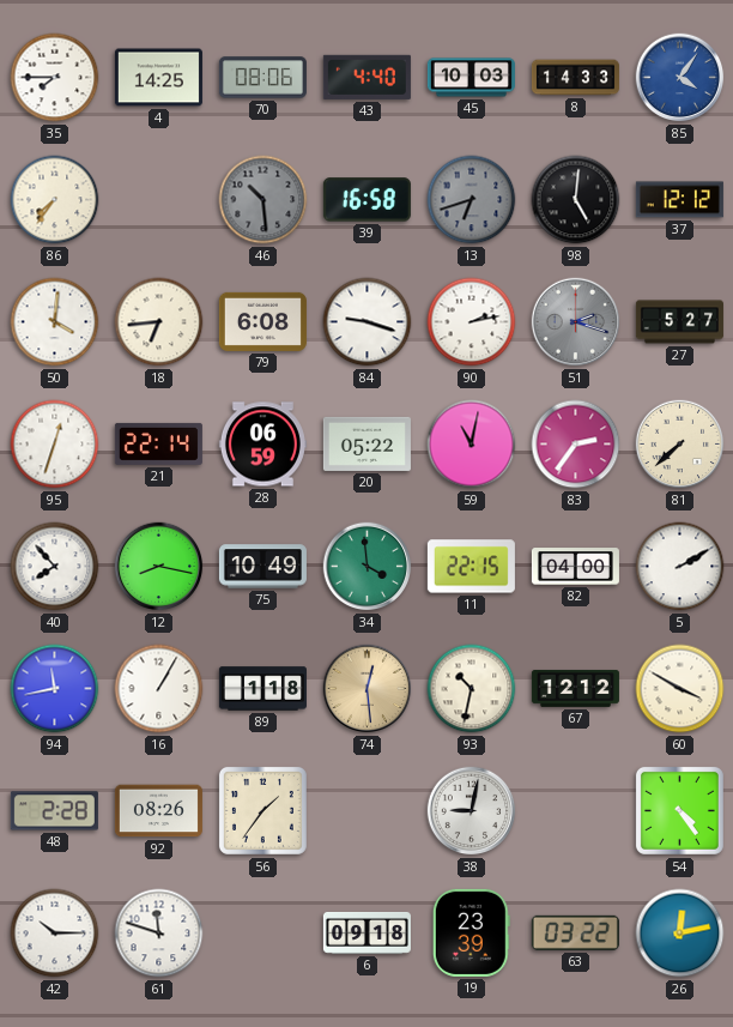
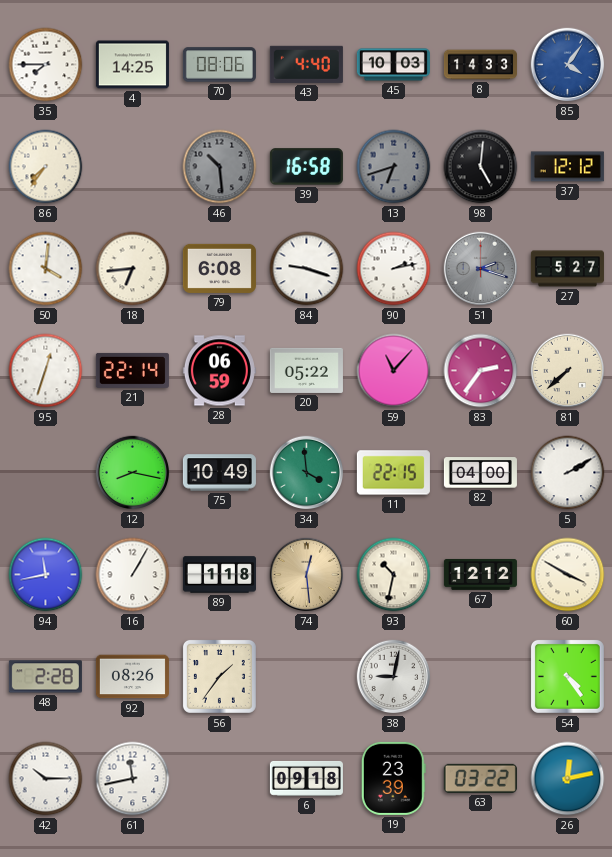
59: 11:02 -> 11:07 (394, 371)
40: 7:53 -> none (55, 567)
61: 11:48 -> 11:43 (133, 779)
